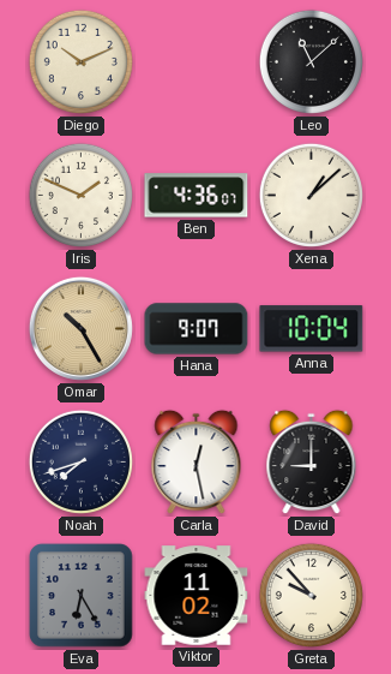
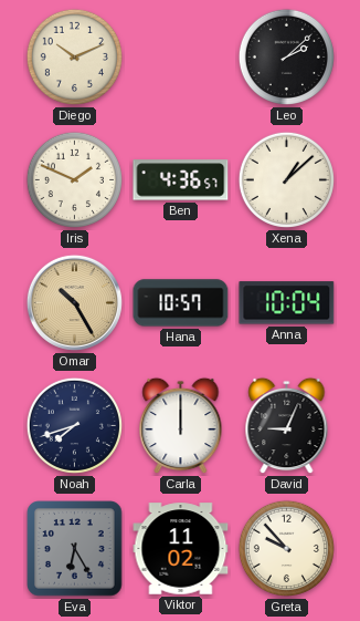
Leo: 11:08 -> 2:08 (286, 56)
Ben: 4:36:07 -> 4:36:57 (181, 180)
Hana: 9:07 -> 10:57 (181, 303)
Carla: 12:28 -> 12:00 (181, 426)
David: 9:00 -> 9:04 (287, 426)
